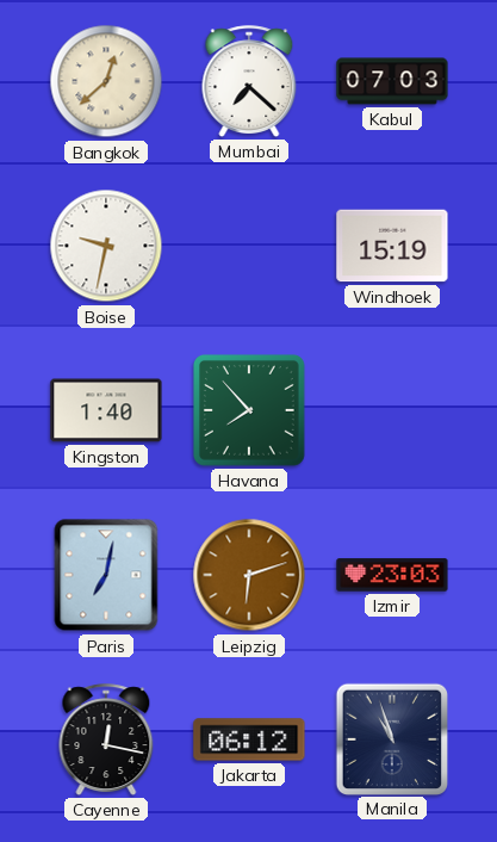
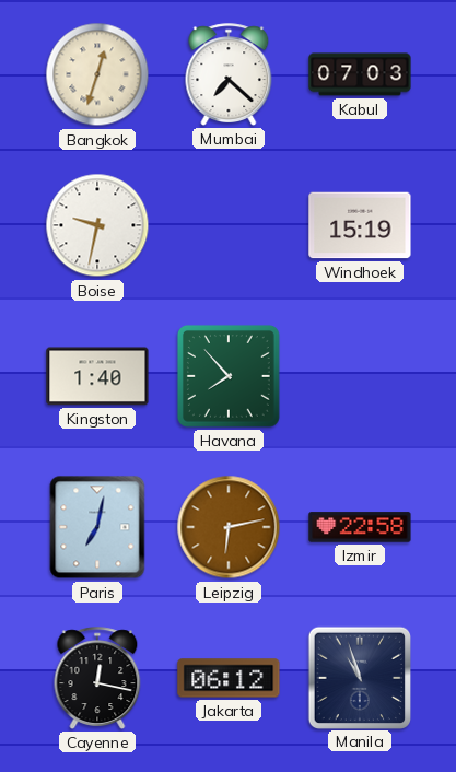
Bangkok: 12:38 -> 12:33 (97, 74)
Leipzig: 6:12 -> 6:13 (229, 527)
Izmir: 23:03 -> 22:58 (360, 527)
